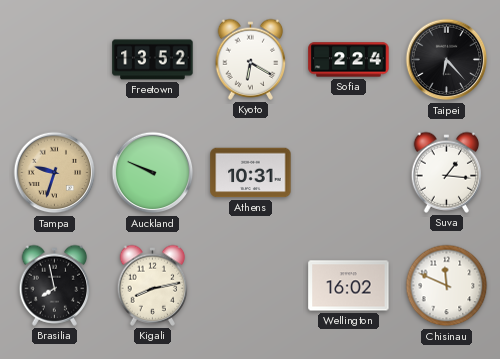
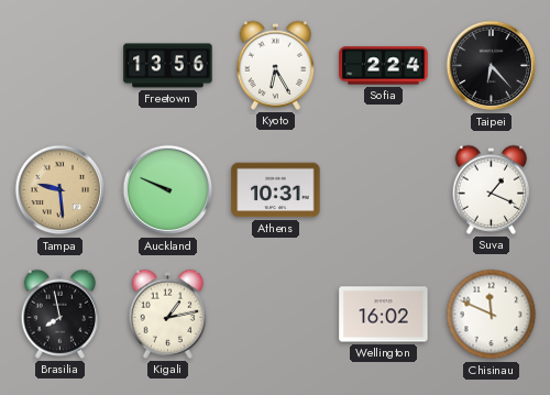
Freetown: 13:52 -> 13:56 (168, 66)
Kyoto: 6:20 -> 6:25 (276, 65)
Tampa: 9:33 -> 9:29 (61, 190)
Suva: 1:16 -> 1:19 (492, 189)
Kigali: 8:13 -> 1:13 (168, 314)
